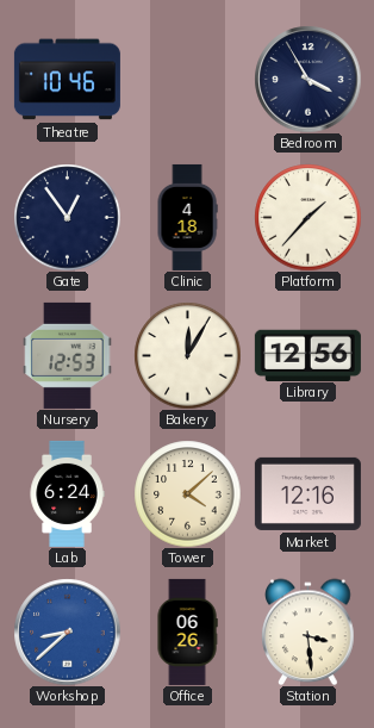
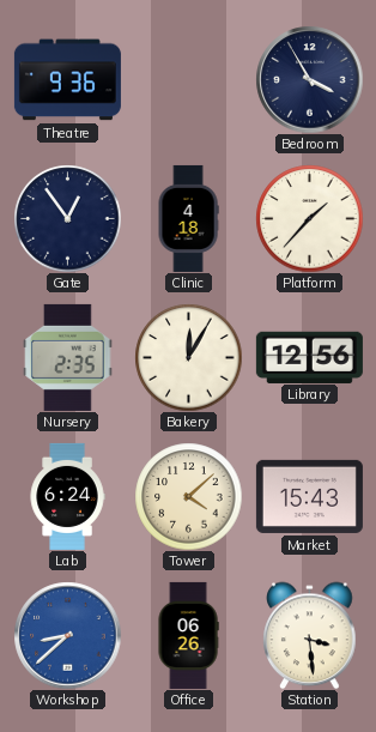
Theatre: 10:46 -> 9:36 (67, 80)
Nursery: 12:53 -> 2:35 (68, 357)
Market: 12:16 -> 15:43 (309, 496)
